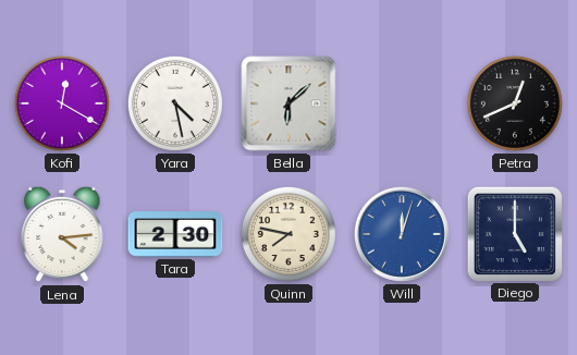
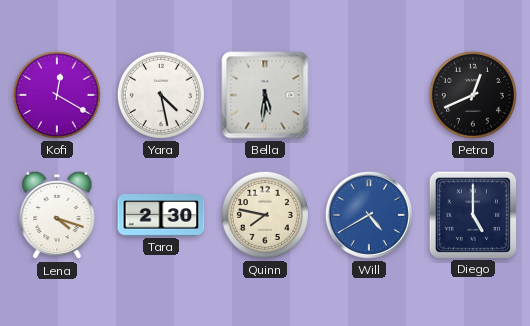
Bella: 6:08 -> 5:31 (265, 95)
Lena: 4:14 -> 4:18 (57, 215)
Will: 12:03 -> 4:40 (369, 215)
